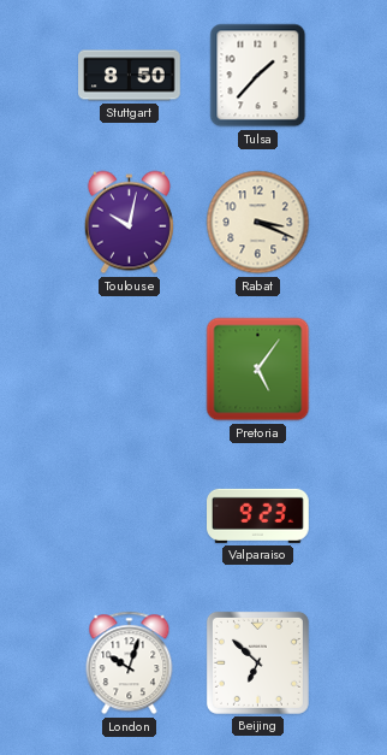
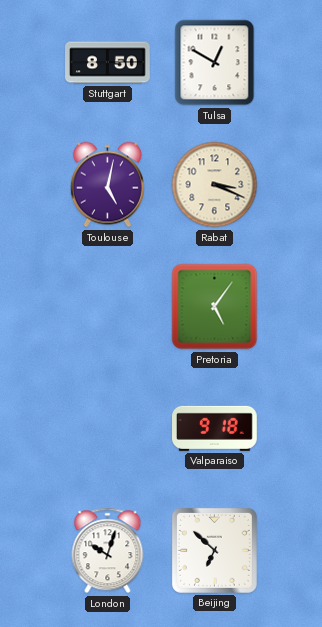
Tulsa: 1:37 -> 12:50 (215, 63)
Toulouse: 10:02 -> 5:02 (107, 185)
Valparaiso: 9:23 -> 9:18 (215, 428)
